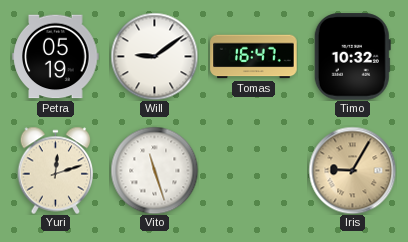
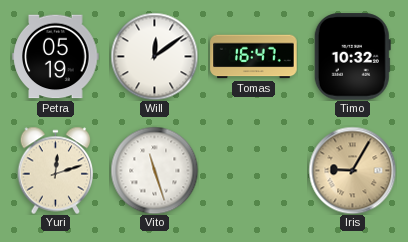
Will: 9:09 -> 12:09 (154, 56)
